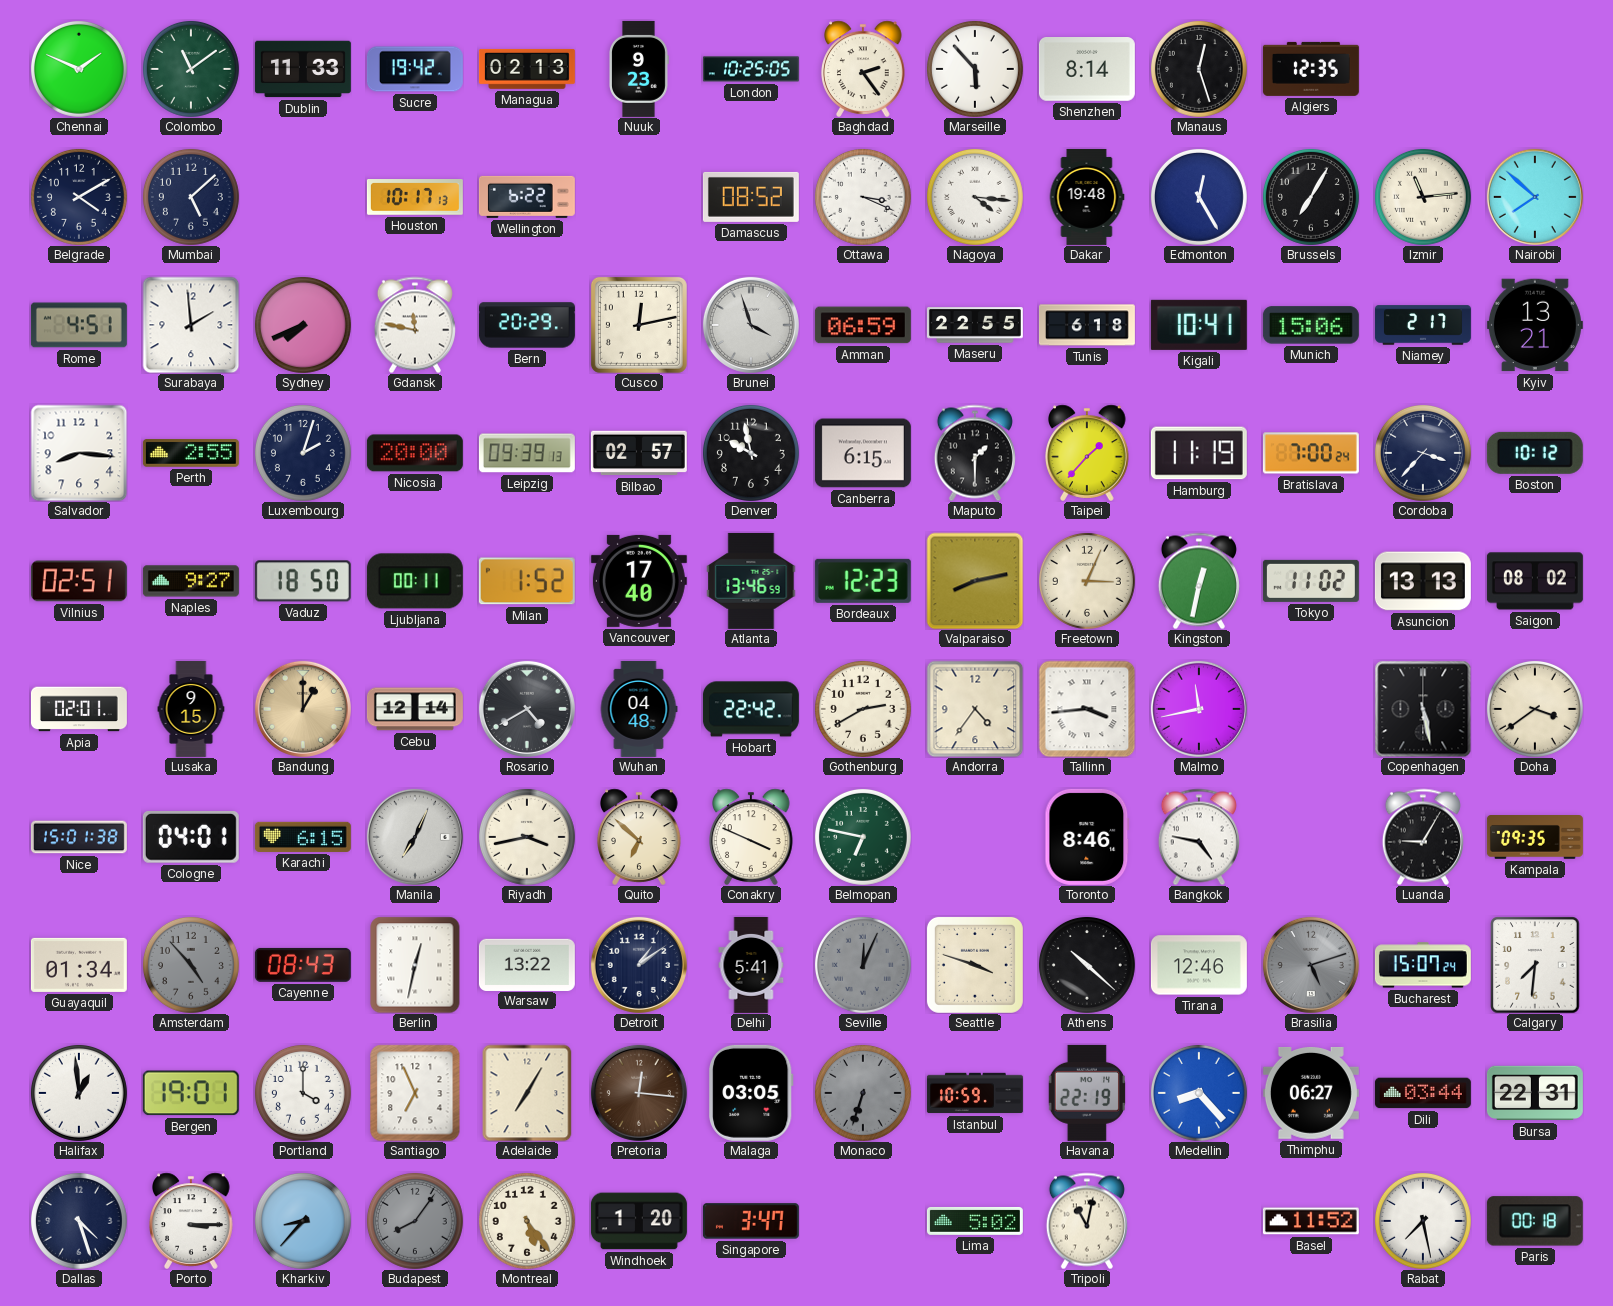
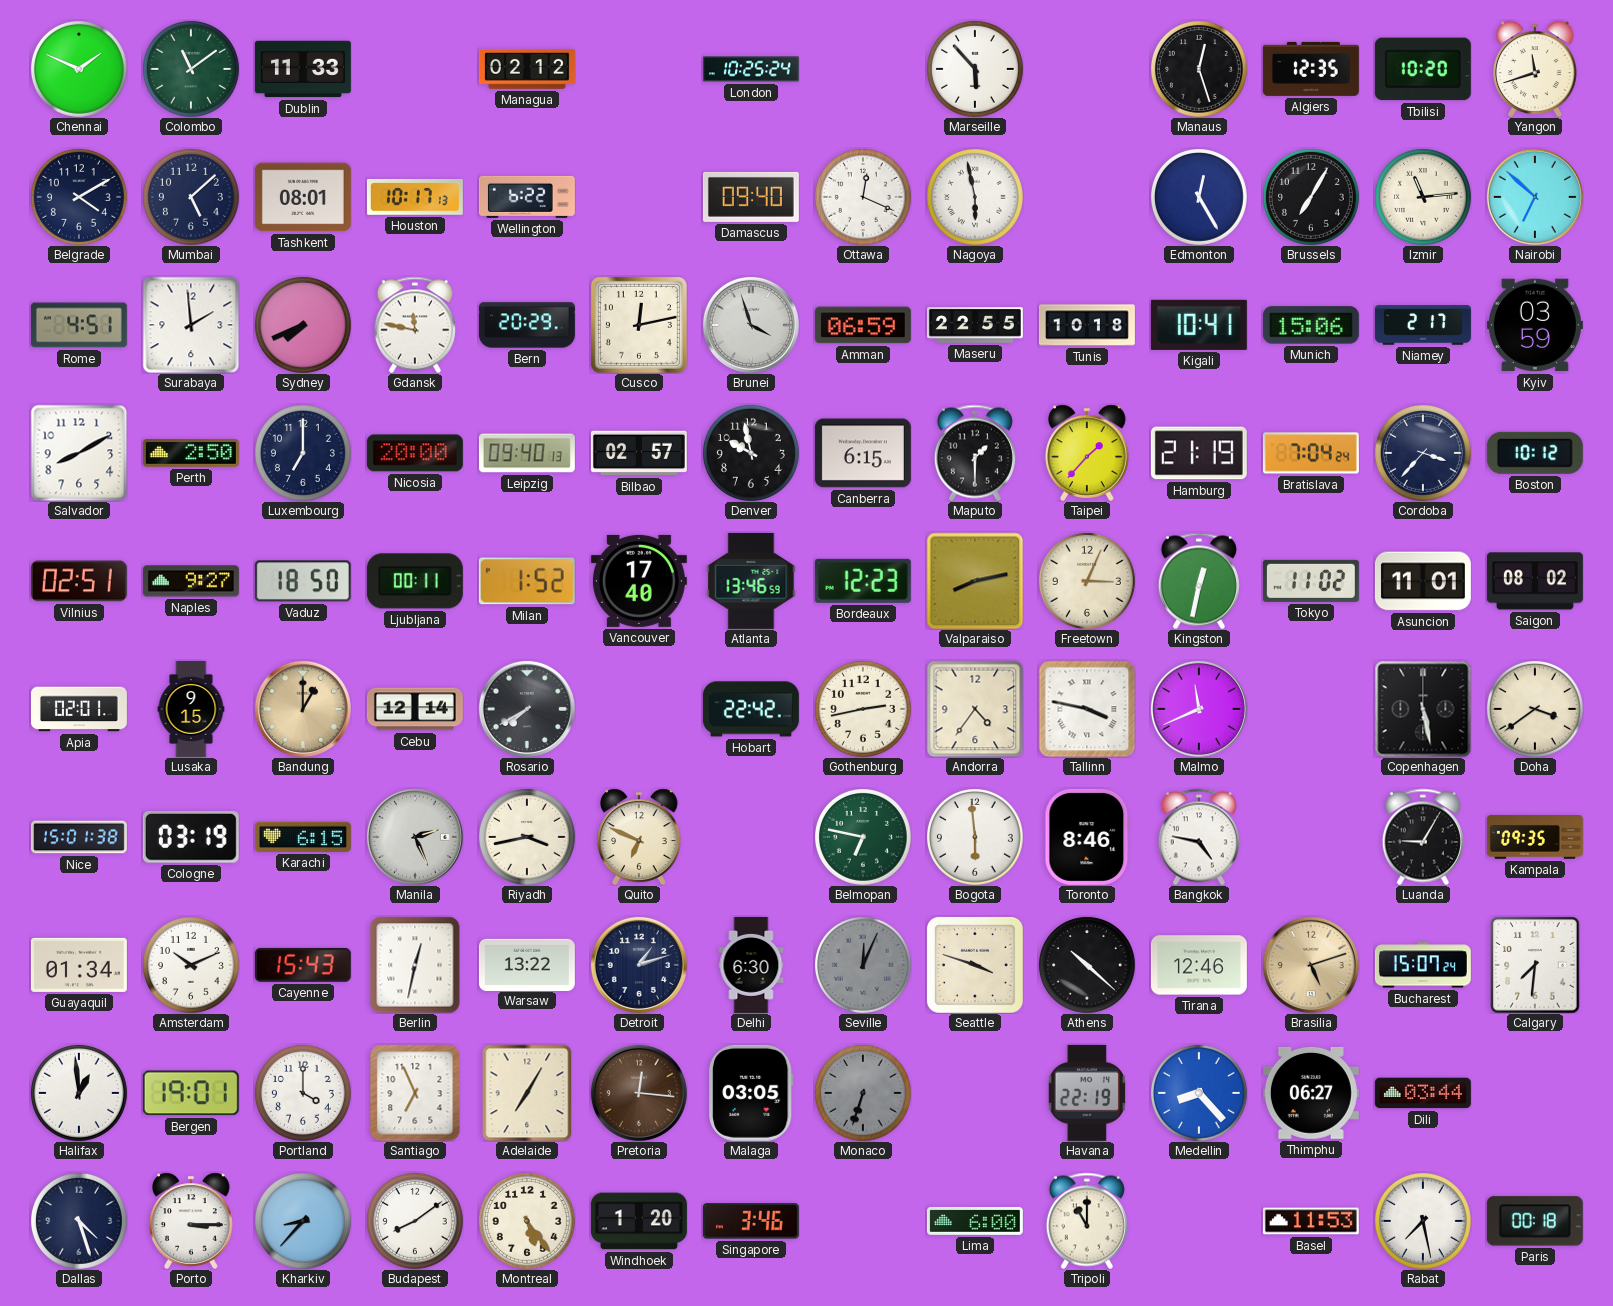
Sucre: 19:42 -> none (415, 69)
Managua: 02:13 -> 02:12 (527, 69)
Nuuk: 9:23 -> none (639, 69)
London: 10:25:05 -> 10:25:24 (751, 69)
Baghdad: 2:24 -> none (863, 69)
Shenzhen: 8:14 -> none (1087, 70)
Tbilisi: none -> 10:20 (1423, 69)
Yangon: none -> 11:42 (1535, 69)
Tashkent: none -> 08:01 (303, 197)
Damascus: 08:52 -> 09:40 (751, 197)
Ottawa: 3:19 -> 12:19 (863, 197)
Nagoya: 4:16 -> 5:58 (975, 197)
Dakar: 19:48 -> none (1087, 197)
Nairobi: 7:52 -> 6:52 (1535, 197)
Tunis: 6:18 -> 10:18 (1087, 325)
Kyiv: 13:21 -> 03:59 (1535, 325)
Salvador: 8:16 -> 8:10 (79, 453)
Perth: 2:55 -> 2:50 (191, 453)
Luxembourg: 2:03 -> 7:00 (303, 453)
Leipzig: 09:39 -> 09:40 (527, 453)
Hamburg: 11:19 -> 21:19 (1199, 453)
Bratislava: 7:00 -> 7:04 (1311, 453)
Asuncion: 13:13 -> 11:01 (1423, 581)
Rosario: 4:40 -> 7:40 (527, 709)
Wuhan: 04:48 -> none (639, 709)
Gothenburg: 2:40 -> 2:43 (863, 709)
Tallinn: 3:44 -> 3:47 (1087, 709)
Malmo: 11:43 -> 11:41 (1199, 709)
Cologne: 04:01 -> 03:19 (191, 838)
Manila: 7:04 -> 2:26 (415, 837)
Quito: 6:52 -> 6:49 (639, 837)
Conakry: 3:49 -> none (751, 837)
Bogota: none -> 5:59 (975, 837)
Amsterdam: 4:53 -> 10:11 (191, 965)
Amsterdam dial: grey -> white (191, 965)
Cayenne: 08:43 -> 15:43 (303, 965)
Detroit: 1:09 -> 1:12 (639, 965)
Delhi: 5:41 -> 6:30 (751, 965)
Brasilia dial: grey -> champagne (1311, 965)
Istanbul: 10:59 -> none (975, 1093)
Bursa: 22:31 -> none (1535, 1093)
Budapest: 8:06 -> 8:09 (415, 1221)
Budapest dial: grey -> white (415, 1221)
Singapore: 3:47 -> 3:46 (751, 1221)
Lima: 5:02 -> 6:00 (975, 1221)
Tripoli: 11:02 -> 11:00 (1087, 1221)
Basel: 11:52 -> 11:53 (1311, 1221)
